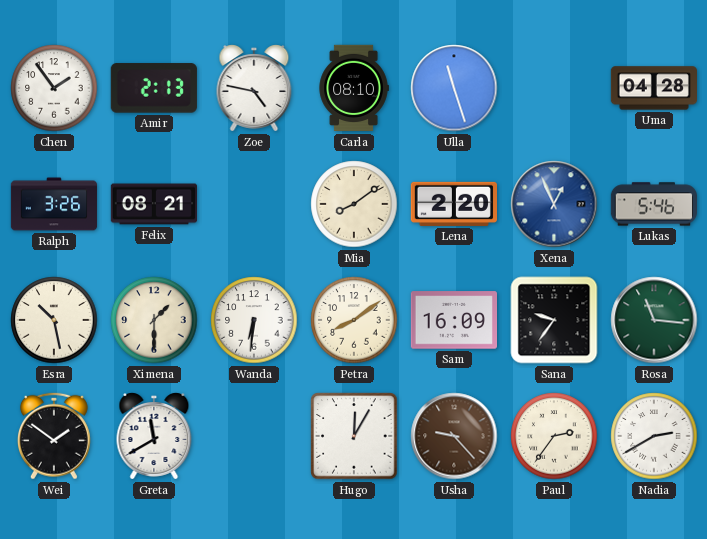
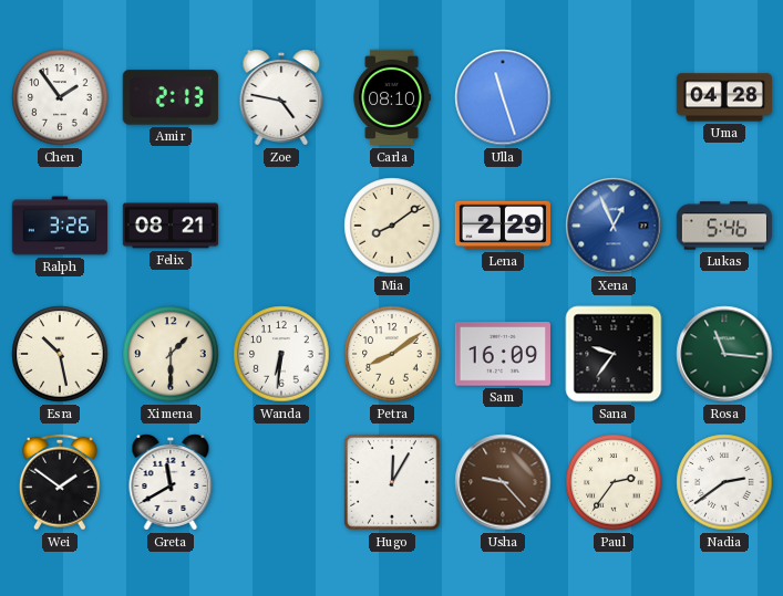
Lena: 2:20 -> 2:29 (502, 226)
Nadia: 2:40 -> 2:39 (724, 482)
